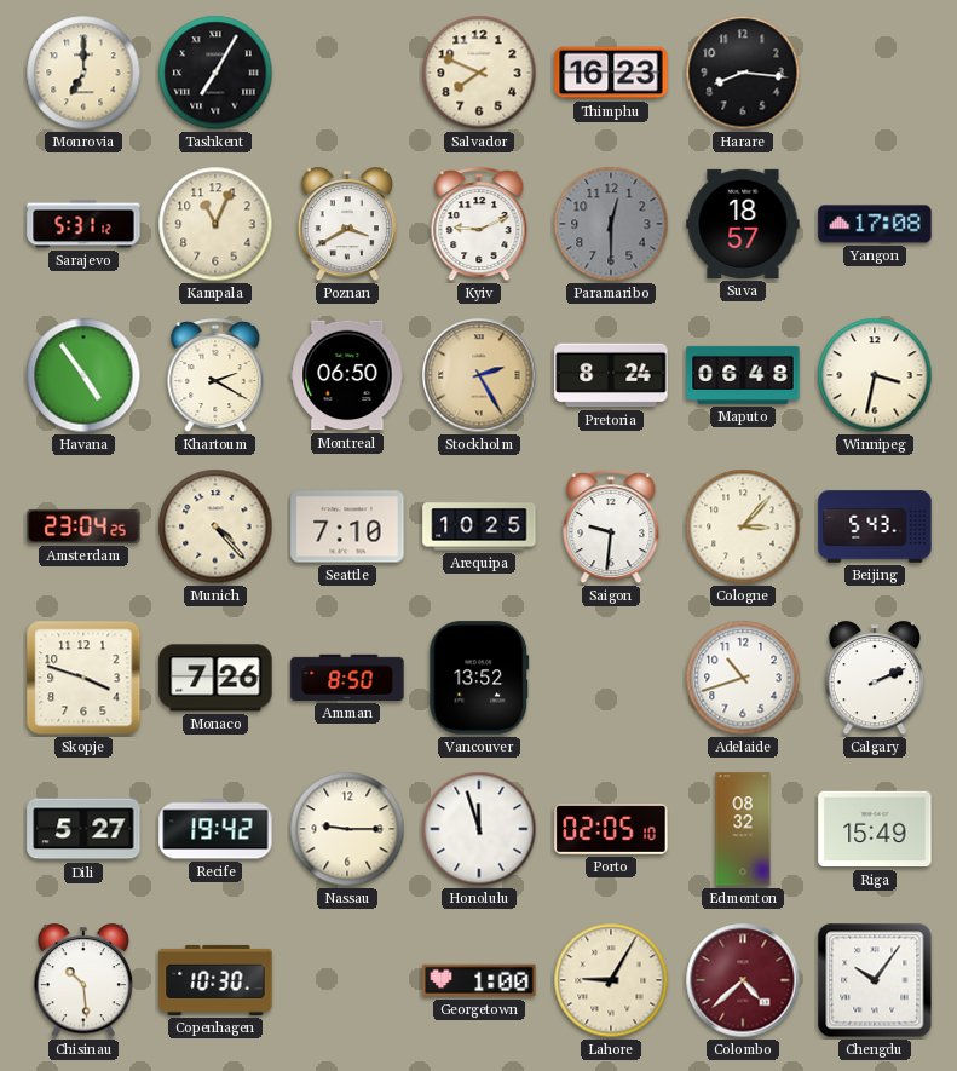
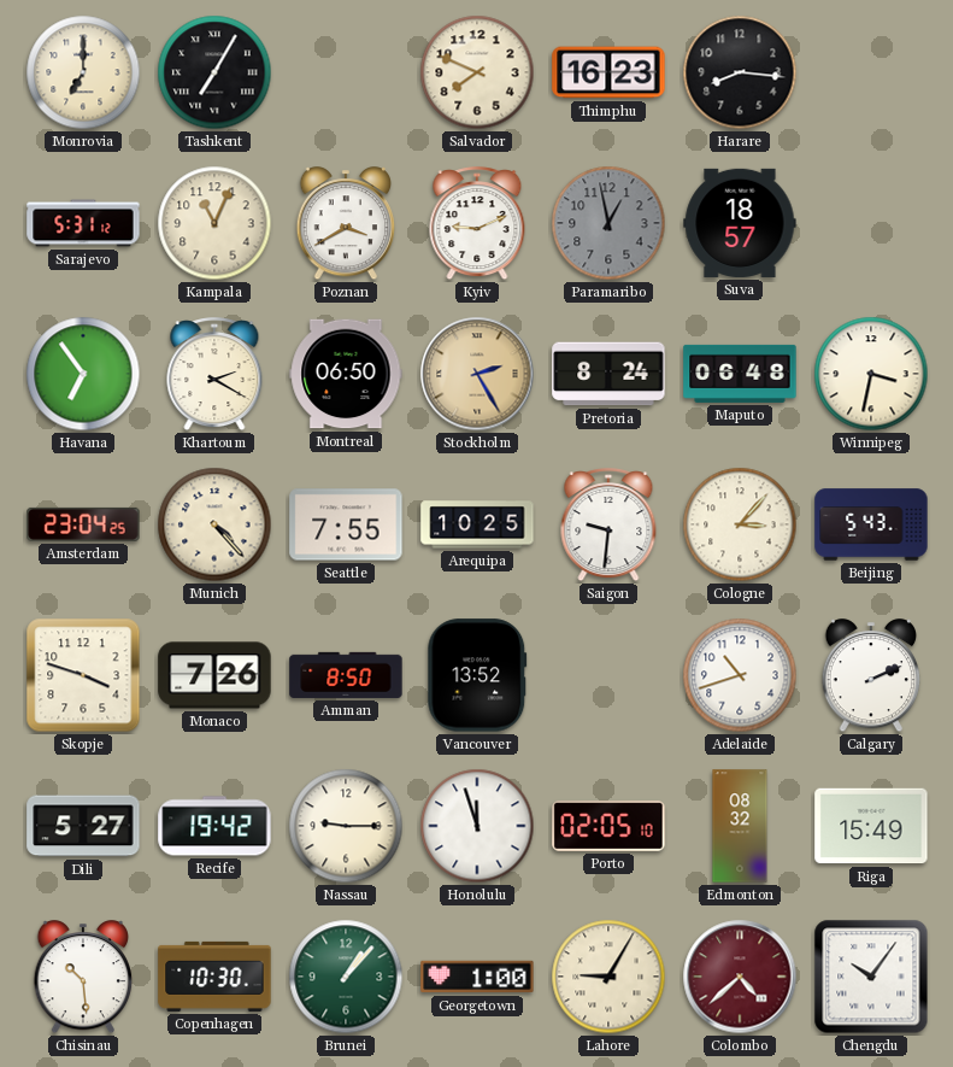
Paramaribo: 12:30 -> 12:58 (608, 223)
Yangon: 17:08 -> none (875, 224)
Havana: 4:54 -> 6:54 (83, 374)
Seattle: 7:10 -> 7:55 (346, 524)
Brunei: none -> 1:07 (346, 977)
